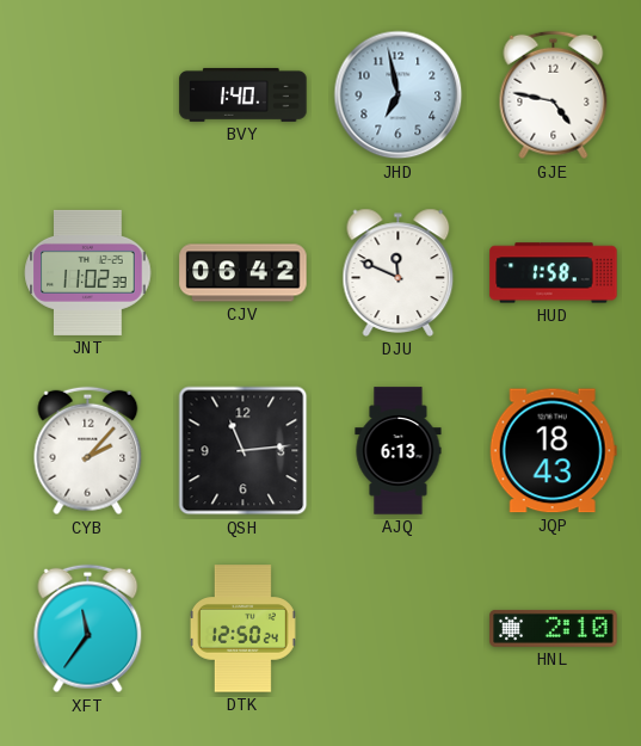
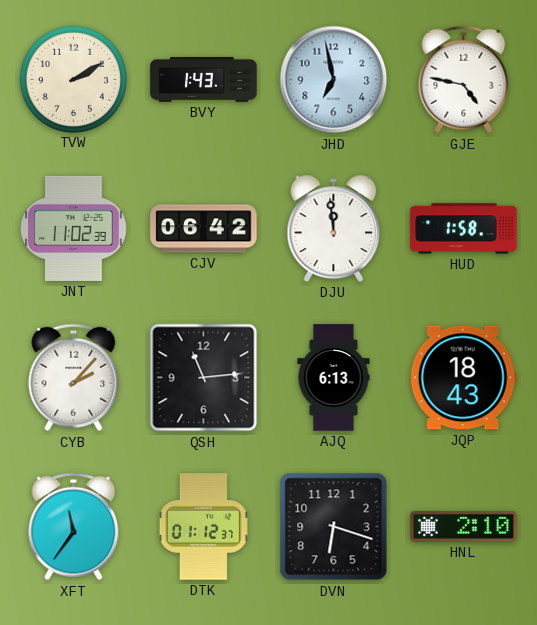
TVW: none -> 2:10 (73, 79)
BVY: 1:40 -> 1:43 (204, 79)
DJU: 11:49 -> 11:59 (334, 228)
DTK: 12:50 -> 01:12 (203, 527)
DVN: none -> 6:18 (334, 527)
